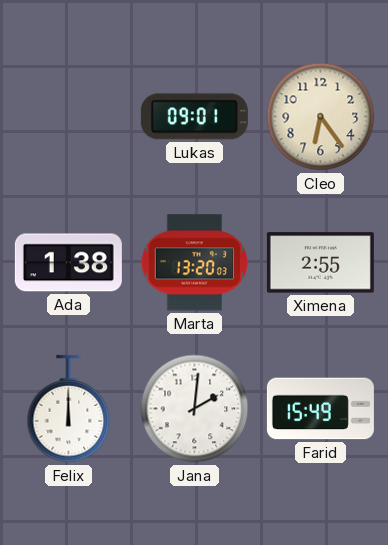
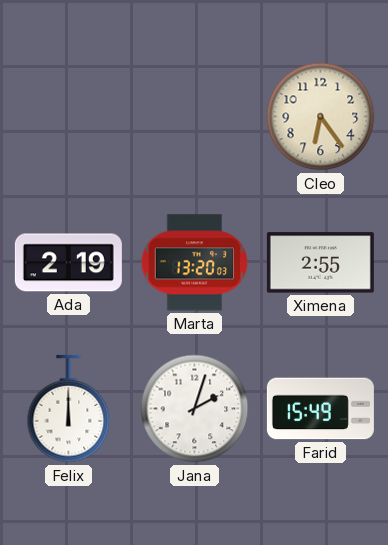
Lukas: 09:01 -> none (194, 117)
Ada: 1:38 -> 2:19 (68, 263)
Jana: 2:01 -> 2:03 (195, 409)
